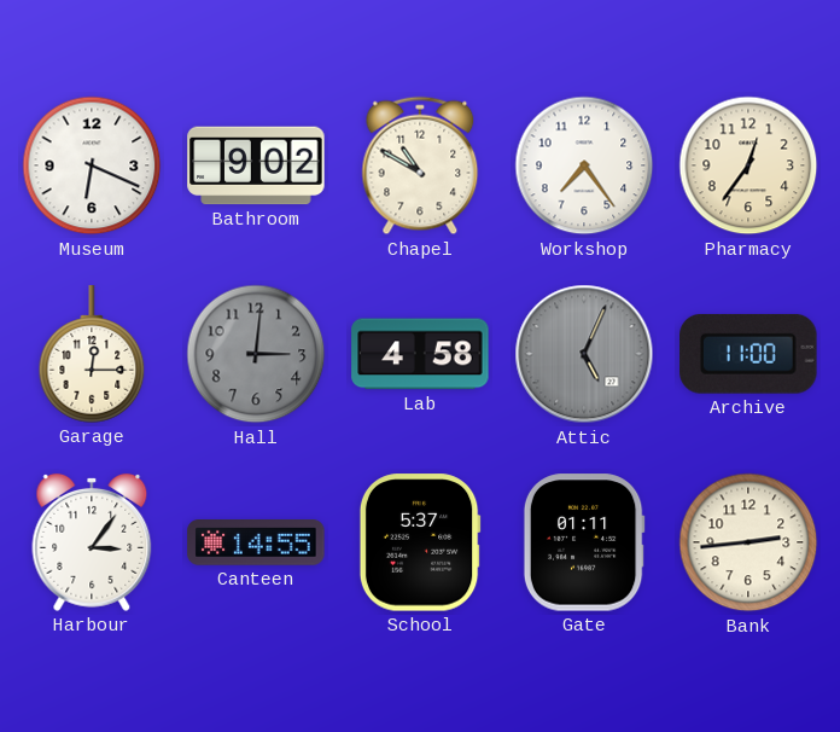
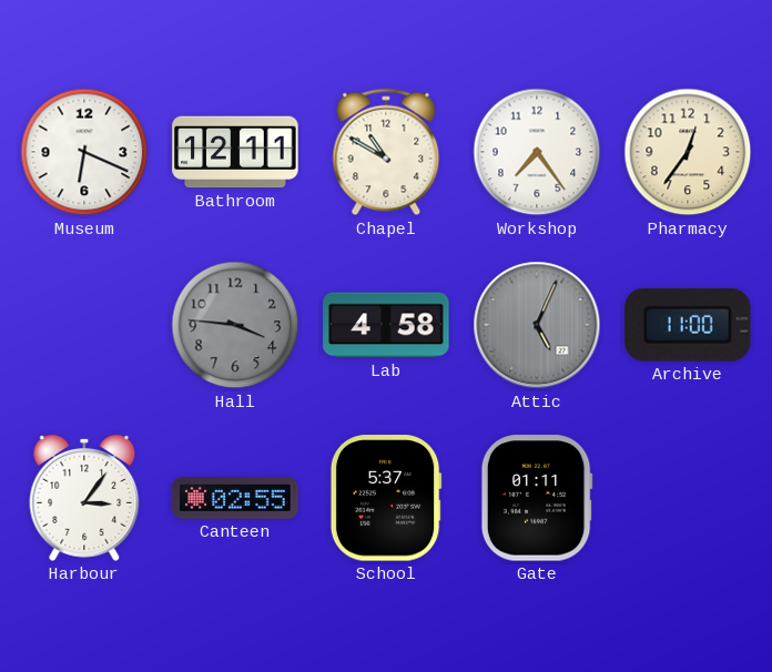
Bathroom: 9:02 -> 12:11 (235, 152)
Garage: 12:15 -> none (92, 354)
Hall: 3:01 -> 3:46 (235, 325)
Canteen: 14:55 -> 02:55 (235, 499)
Bank: 2:44 -> none (748, 542)
